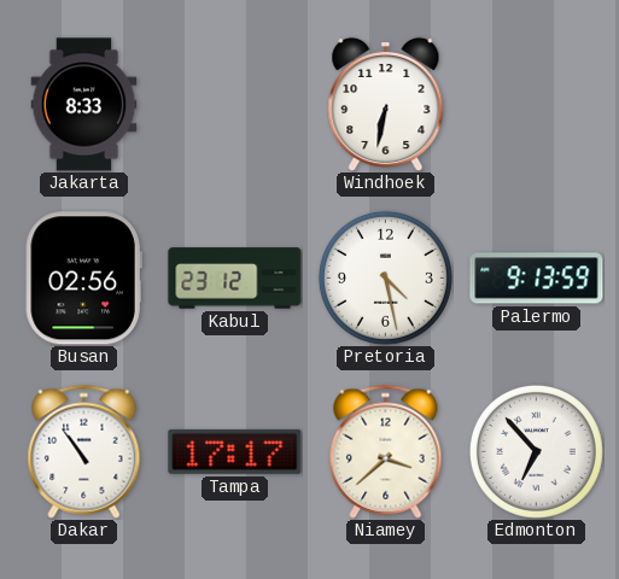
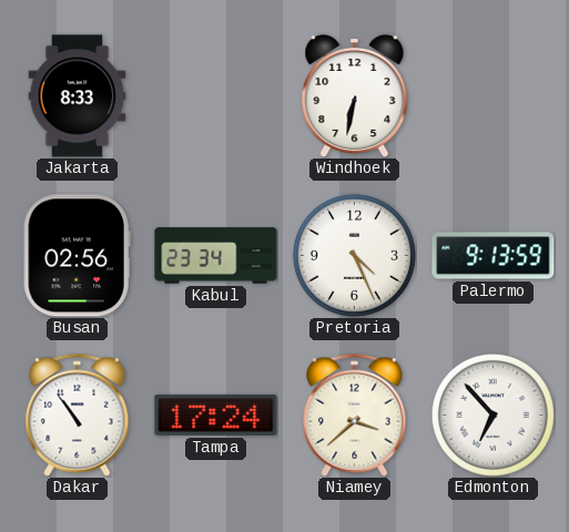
Kabul: 23:12 -> 23:34 (216, 256)
Pretoria: 4:28 -> 4:26 (354, 255)
Tampa: 17:17 -> 17:24 (216, 415)
